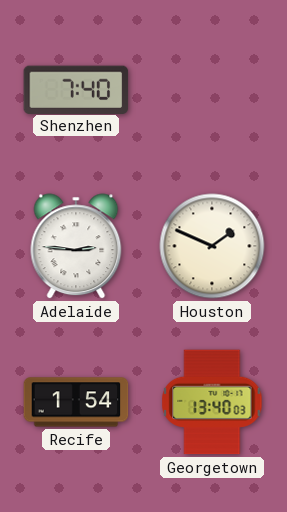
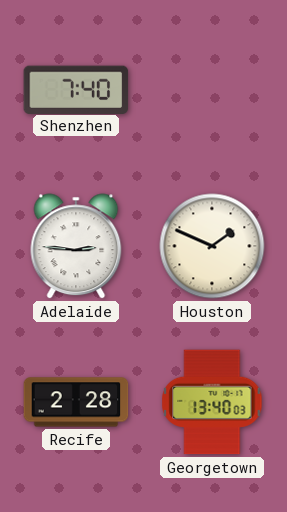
Recife: 1:54 -> 2:28 (76, 402)
